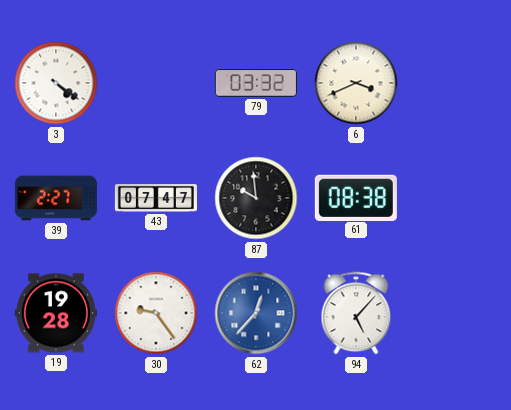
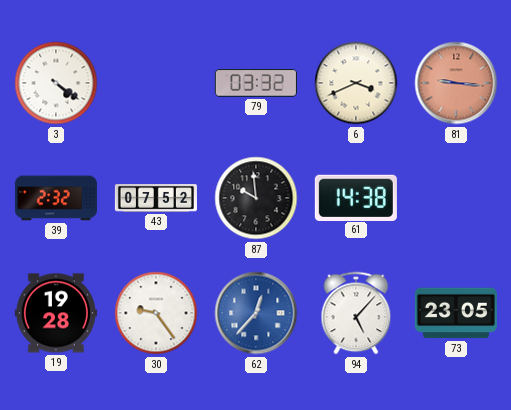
81: none -> 9:16 (456, 83)
39: 2:27 -> 2:32 (56, 198)
43: 07:47 -> 07:52 (156, 198)
61: 08:38 -> 14:38 (356, 197)
73: none -> 23:05 (456, 313)
